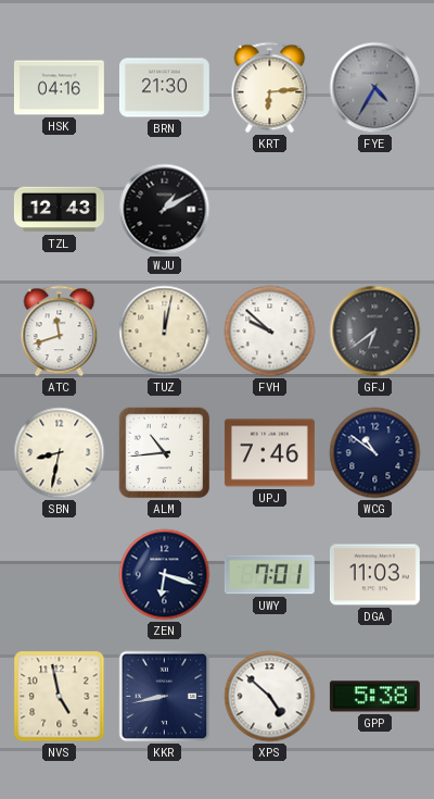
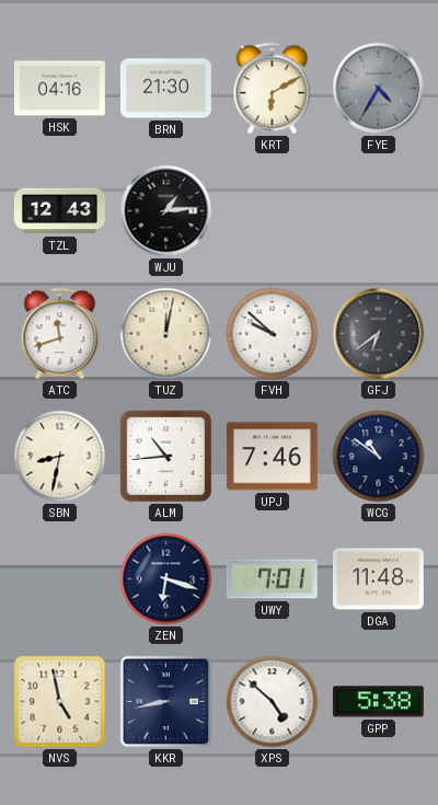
KRT: 6:14 -> 6:10 (273, 89)
WJU: 1:10 -> 1:14 (166, 211)
DGA: 11:03 -> 11:48 (378, 579)
